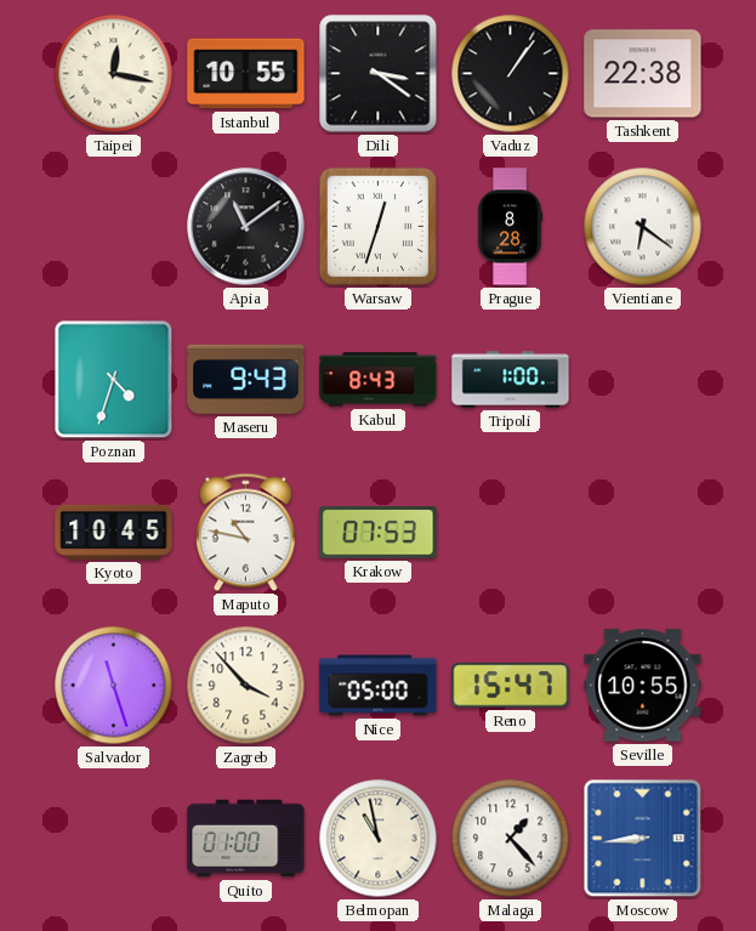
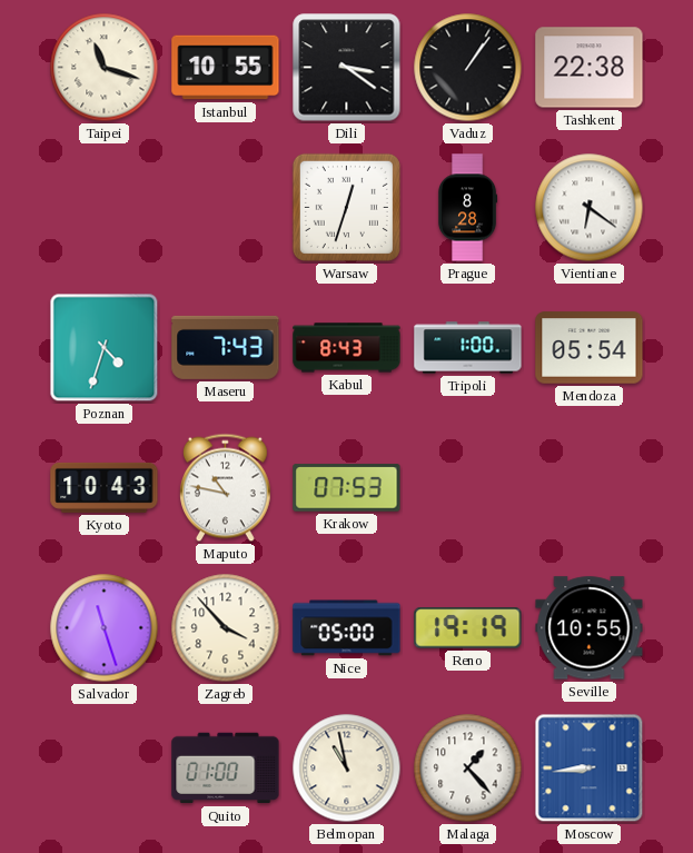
Taipei: 12:17 -> 11:18 (105, 68)
Apia: 11:09 -> none (246, 227)
Maseru: 9:43 -> 7:43 (226, 347)
Mendoza: none -> 05:54 (590, 348)
Kyoto: 10:45 -> 10:43 (105, 487)
Reno: 15:47 -> 19:19 (468, 628)
